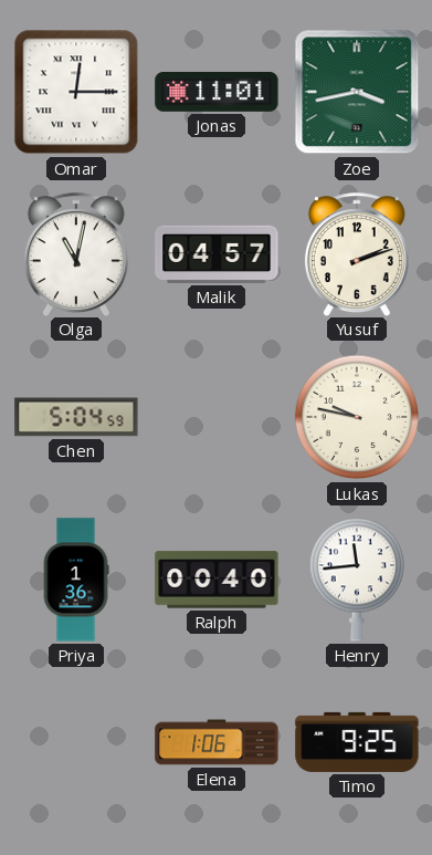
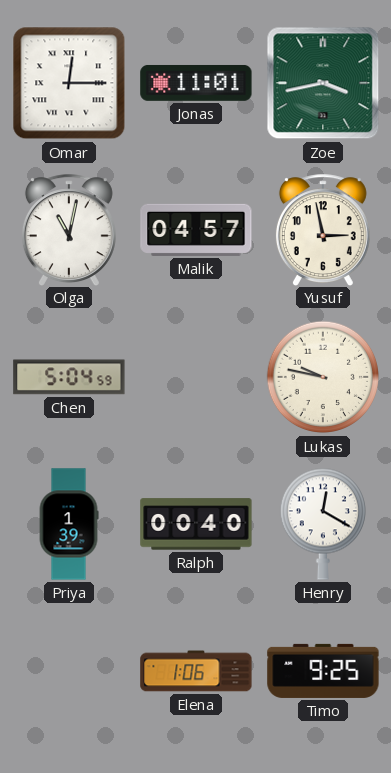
Yusuf: 2:12 -> 2:58 (323, 230)
Priya: 1:36 -> 1:39 (69, 524)
Henry: 11:44 -> 12:20 (322, 524)
